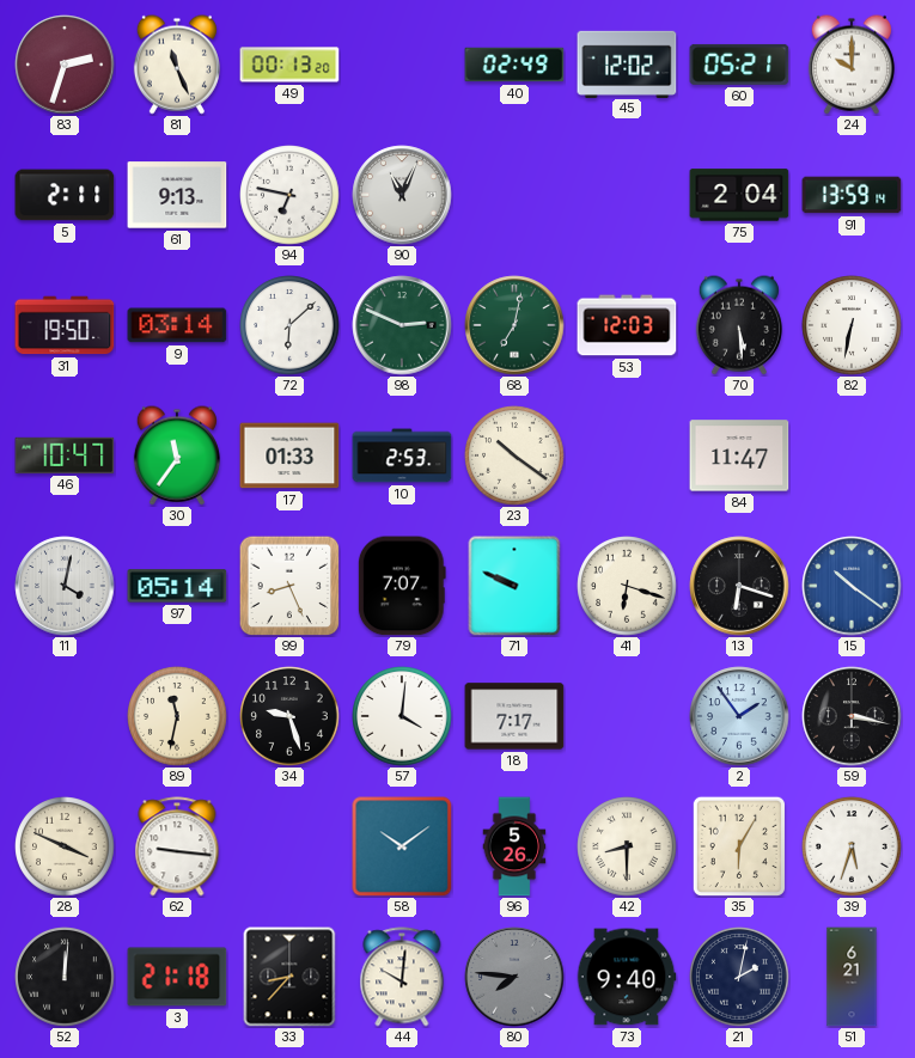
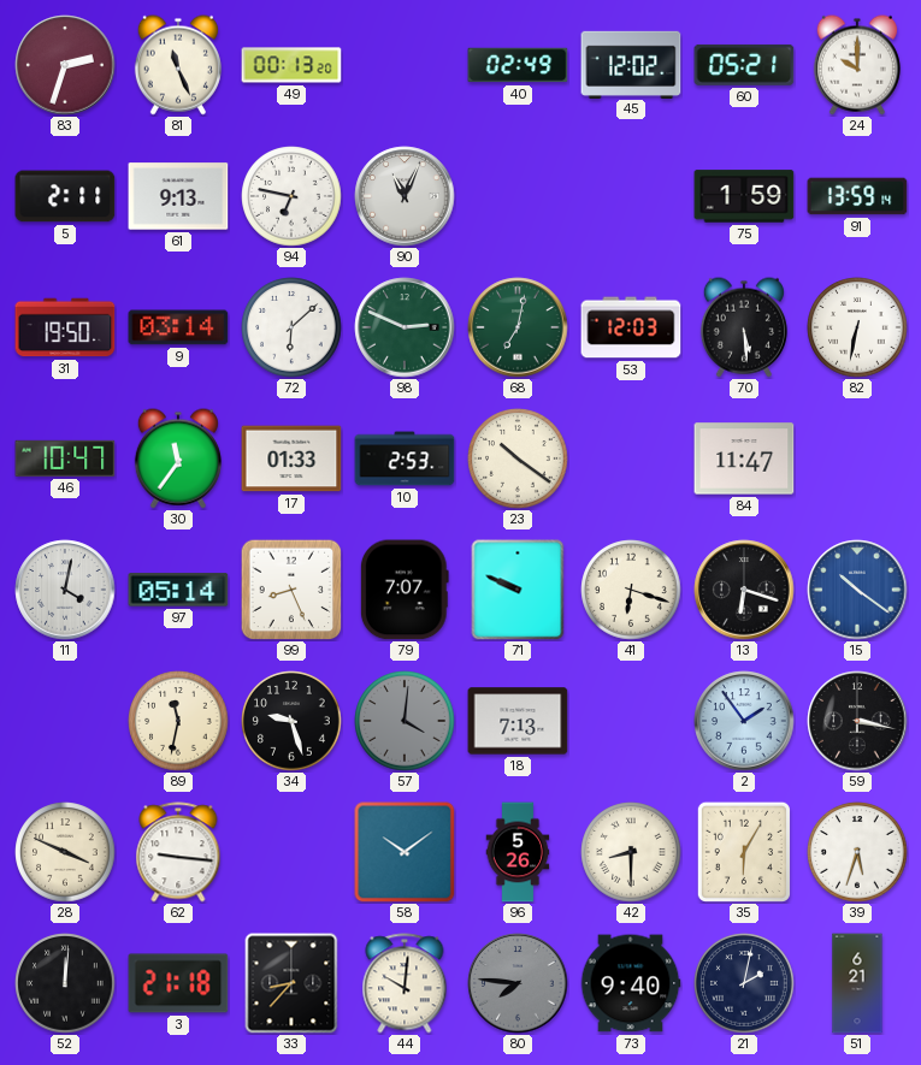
75: 2:04 -> 1:59 (744, 196)
57 dial: white -> grey (405, 721)
18: 7:17 -> 7:13 (518, 721)
